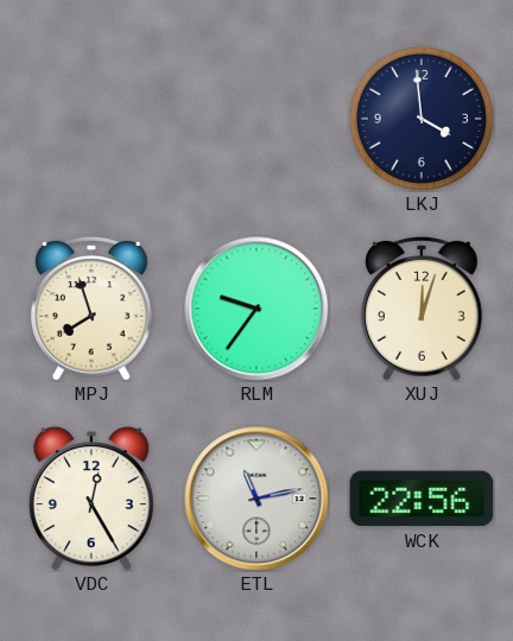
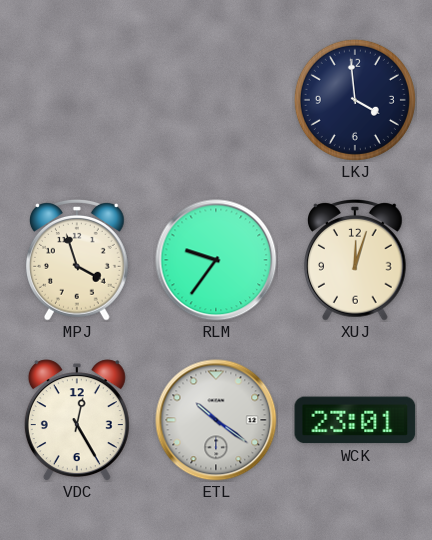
MPJ: 7:57 -> 3:57 (78, 260)
ETL: 11:13 -> 10:21 (216, 420)
WCK: 22:56 -> 23:01 (355, 420)
